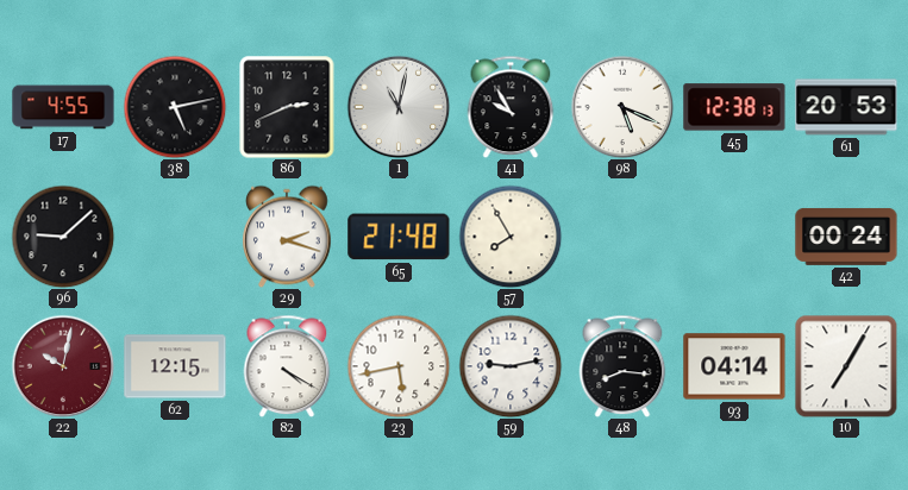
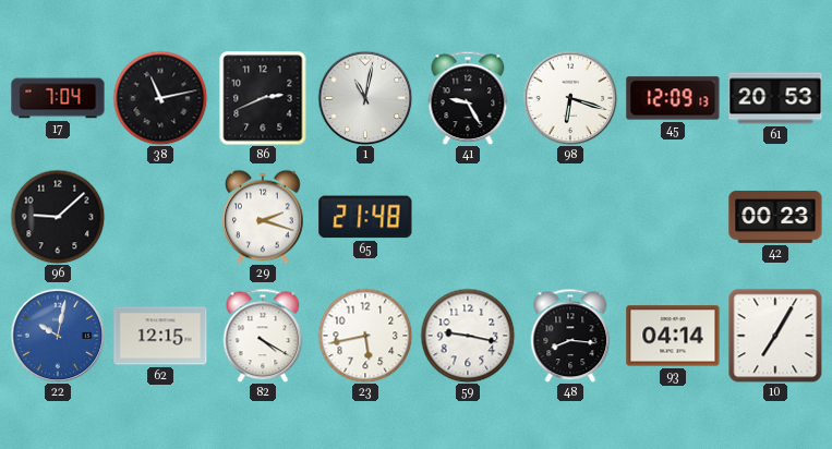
17: 4:55 -> 7:04 (58, 98)
38: 5:13 -> 11:13 (160, 98)
41: 9:55 -> 9:25 (468, 98)
98: 5:19 -> 6:18 (570, 98)
45: 12:38 -> 12:09 (673, 98)
57: 7:55 -> none (511, 237)
42: 00:24 -> 00:23 (775, 217)
22 dial: burgundy -> blue (58, 336)
59: 9:13 -> 9:17 (468, 336)
